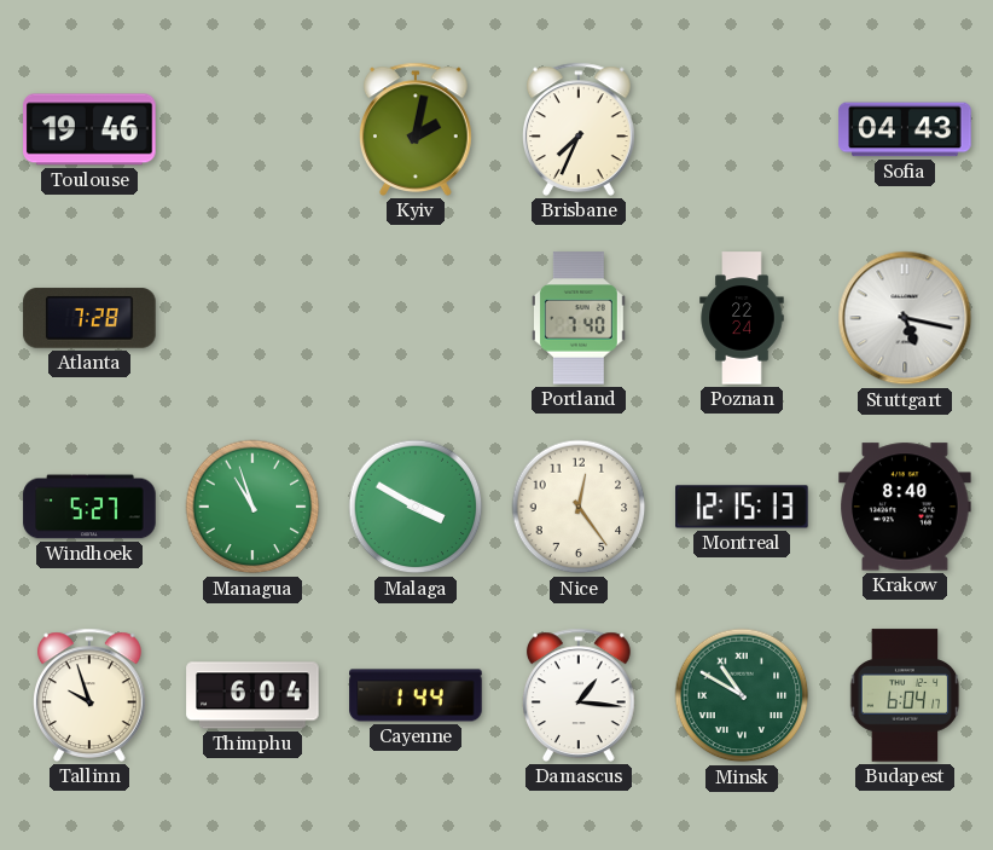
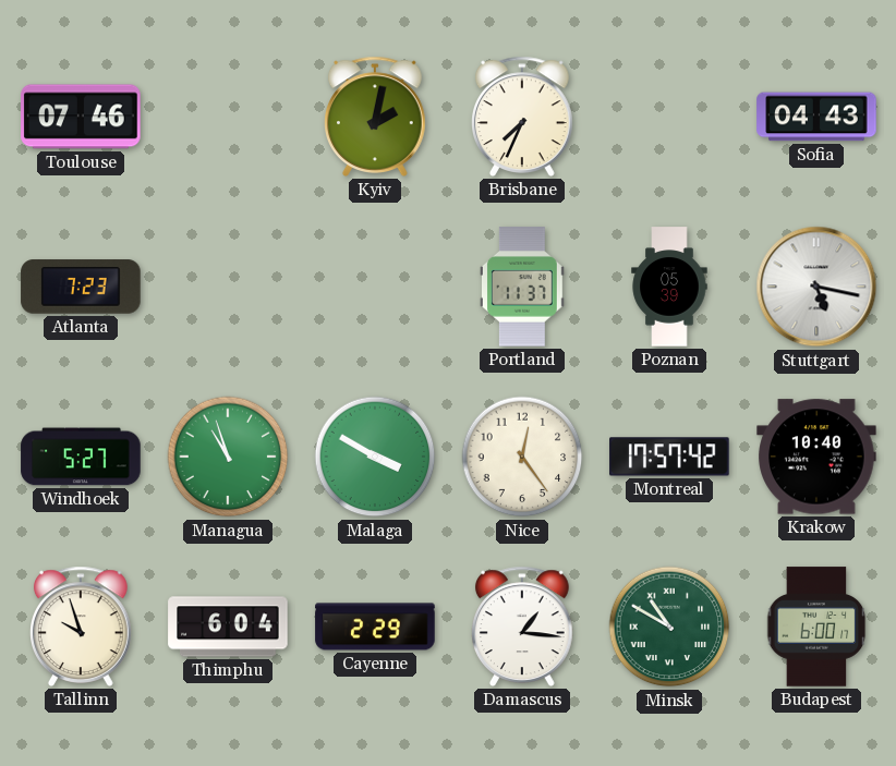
Toulouse: 19:46 -> 07:46 (81, 117)
Atlanta: 7:28 -> 7:23 (81, 287)
Portland: 7:40 -> 11:37 (522, 287)
Poznan: 22:24 -> 05:39 (669, 287)
Montreal: 12:15 -> 17:57 (669, 457)
Krakow: 8:40 -> 10:40 (816, 457)
Cayenne: 1:44 -> 2:29 (375, 627)
Budapest: 6:04 -> 6:00 (816, 627)
